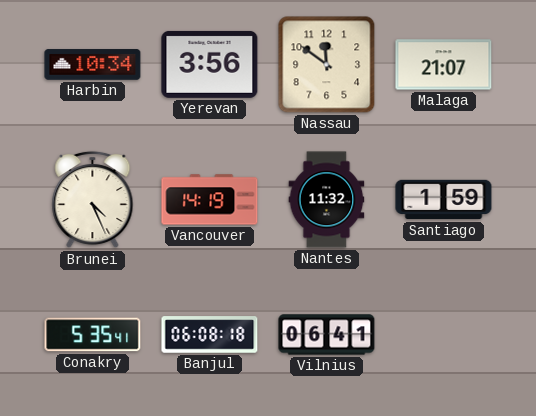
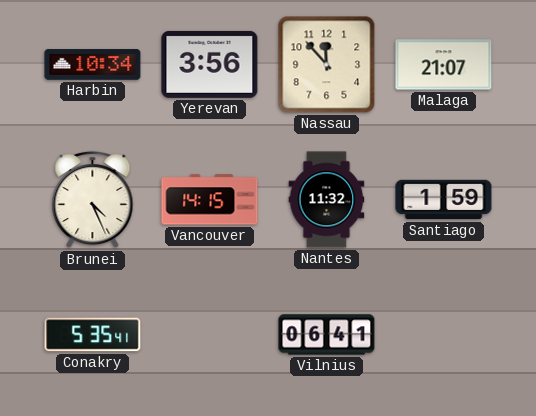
Nassau: 11:51 -> 11:53 (327, 65)
Vancouver: 14:19 -> 14:15 (210, 200)
Banjul: 06:08 -> none (210, 335)
